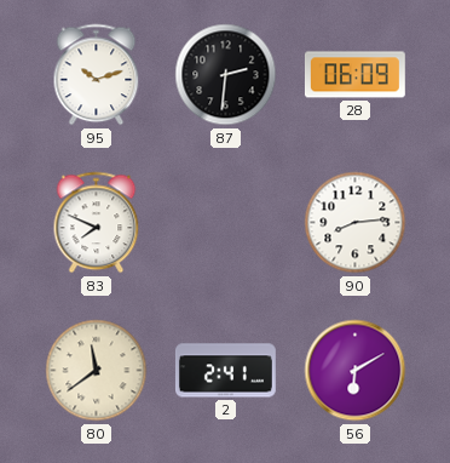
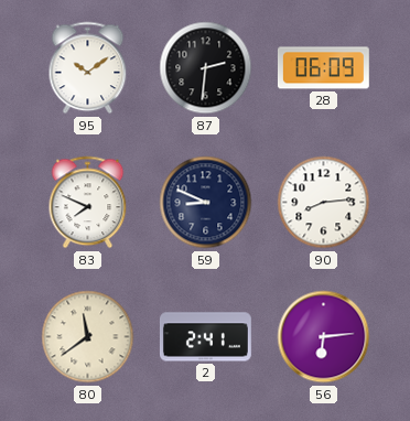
95: 10:12 -> 10:09 (88, 68)
59: none -> 8:49 (206, 203)
56: 6:10 -> 6:14 (324, 337)
